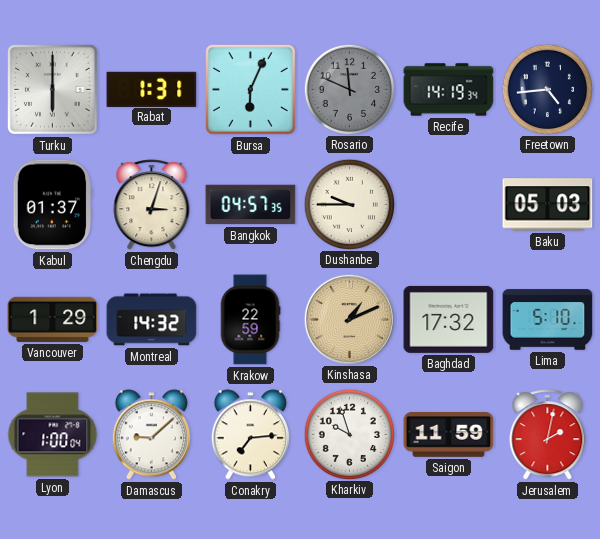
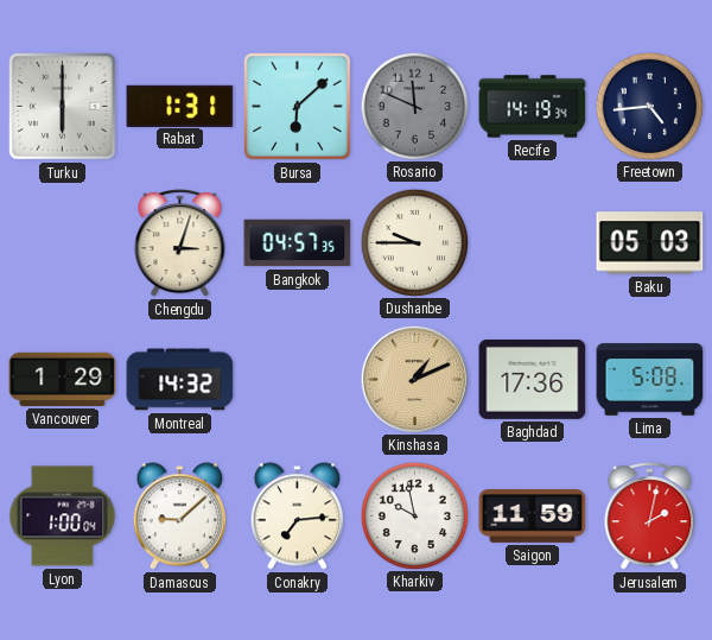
Bursa: 6:04 -> 6:08 (298, 107)
Kabul: 01:37 -> none (52, 205)
Krakow: 22:59 -> none (250, 320)
Baghdad: 17:32 -> 17:36 (533, 379)
Lima: 5:10 -> 5:08 (650, 380)
Kharkiv: 9:57 -> 9:58 (414, 515)
